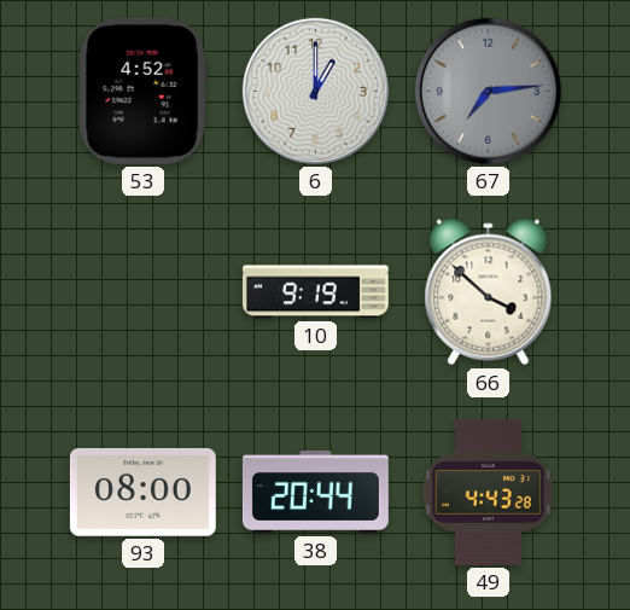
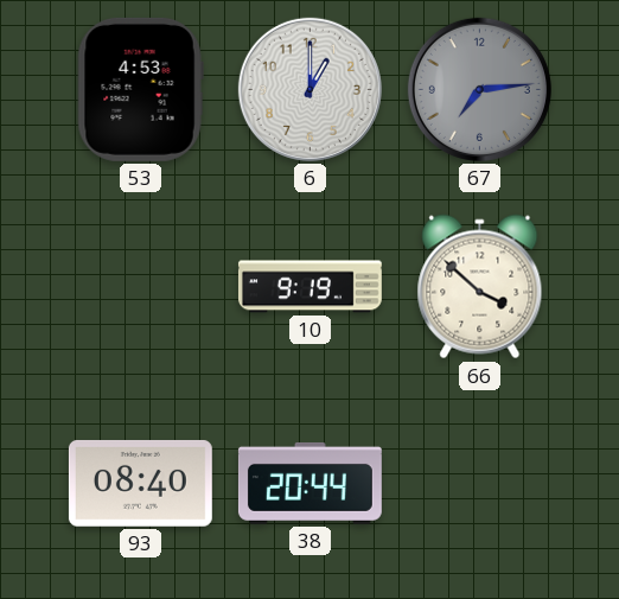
53: 4:52 -> 4:53 (140, 89)
93: 08:00 -> 08:40 (140, 483)
49: 4:43 -> none (488, 492)
